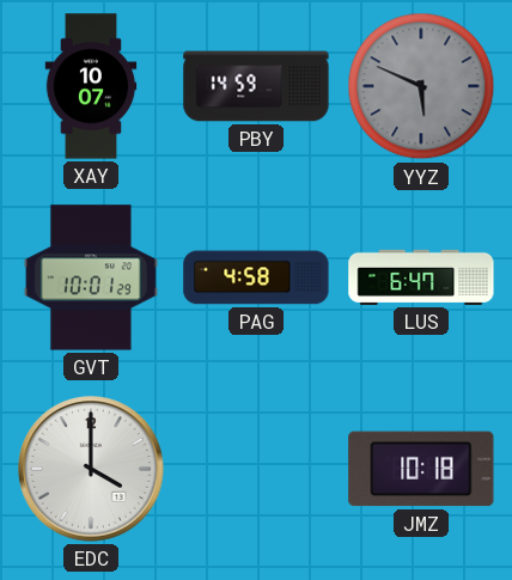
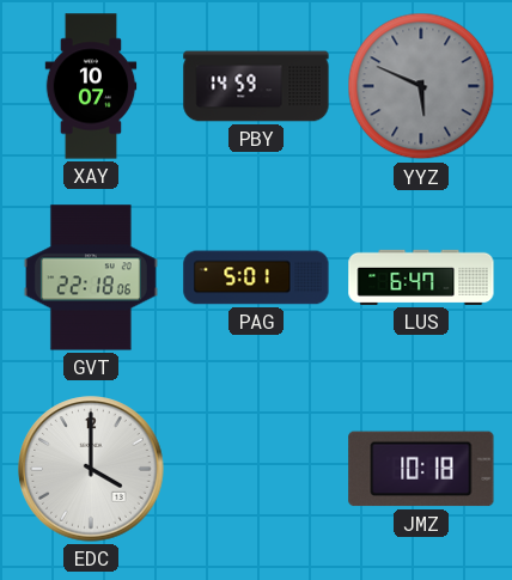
GVT: 10:01 -> 22:18 (91, 277)
PAG: 4:58 -> 5:01 (256, 277)
